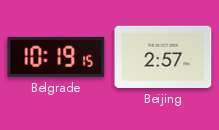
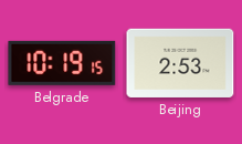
Beijing: 2:57 -> 2:53 (180, 63)
